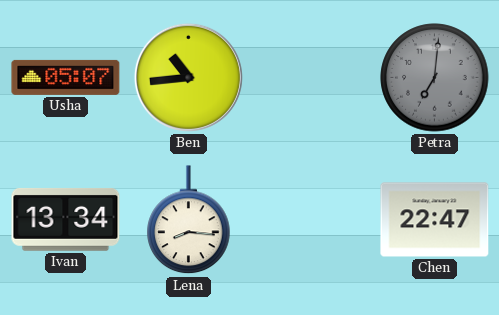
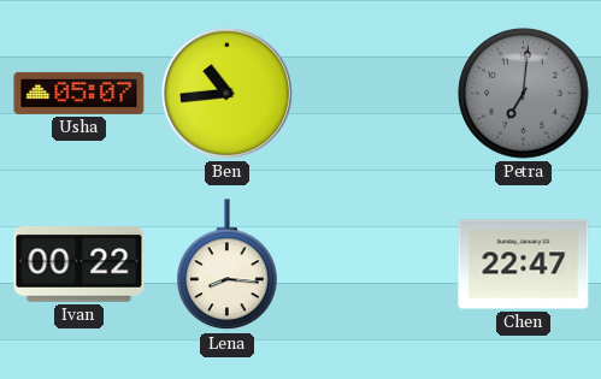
Ivan: 13:34 -> 00:22 (79, 263)
